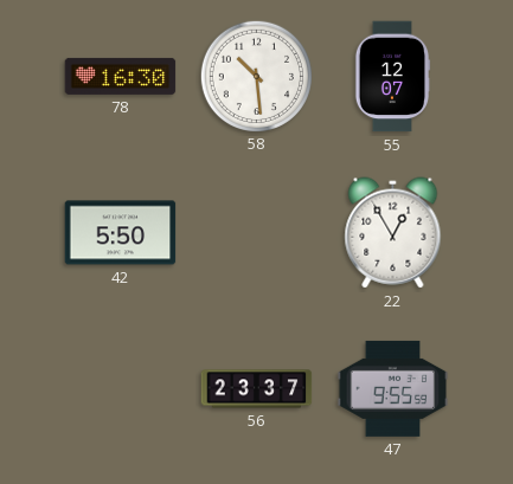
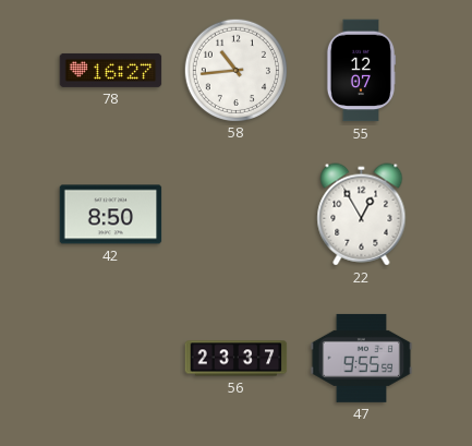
78: 16:30 -> 16:27 (111, 70)
58: 10:29 -> 10:44 (235, 70)
42: 5:50 -> 8:50 (111, 215)
